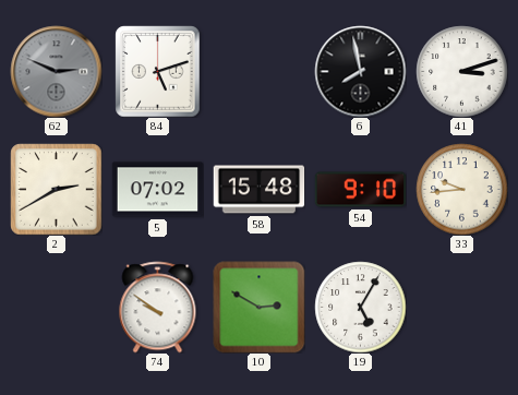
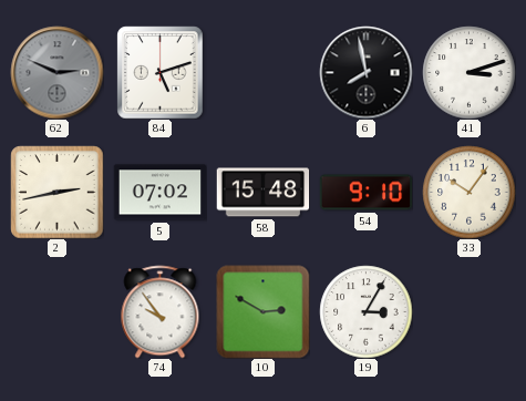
2: 2:40 -> 2:43 (56, 192)
33: 9:44 -> 10:06 (468, 192)
74: 9:51 -> 9:54 (161, 311)
19: 5:05 -> 3:05 (365, 311)
